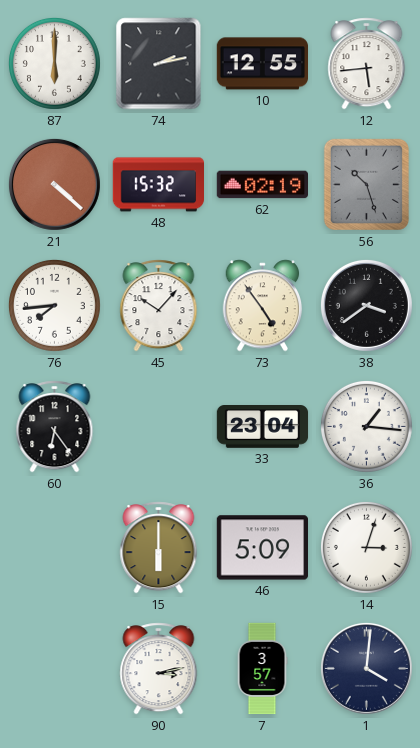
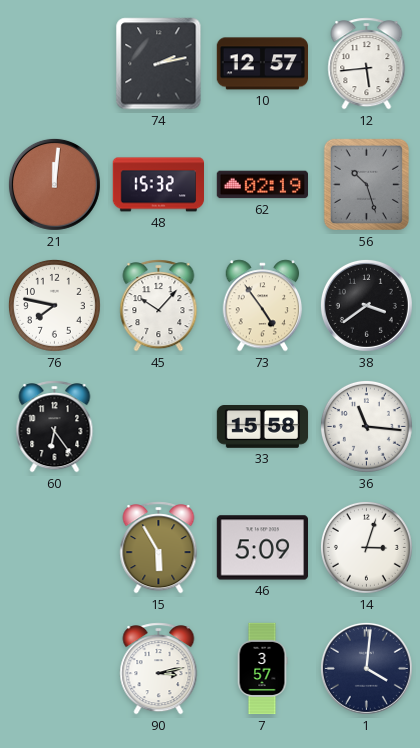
87: 6:00 -> none (54, 63)
10: 12:55 -> 12:57 (262, 64)
21: 4:22 -> 12:01 (54, 184)
76: 7:44 -> 7:47 (54, 305)
33: 23:04 -> 15:58 (263, 427)
36: 1:16 -> 11:16 (366, 426)
15: 6:00 -> 5:55 (159, 548)
